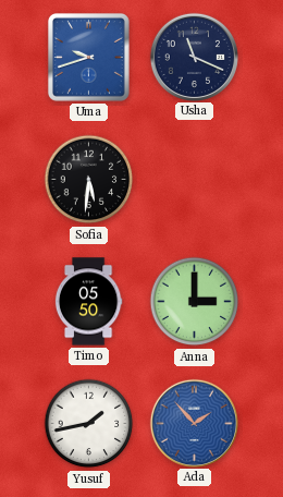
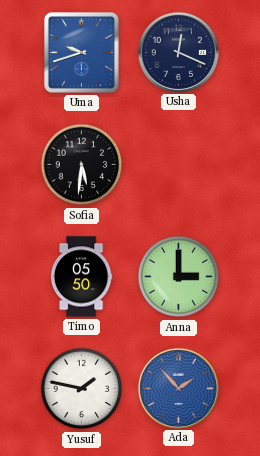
Usha: 11:19 -> 12:19 (178, 52)
Yusuf: 1:43 -> 1:47 (82, 389)
